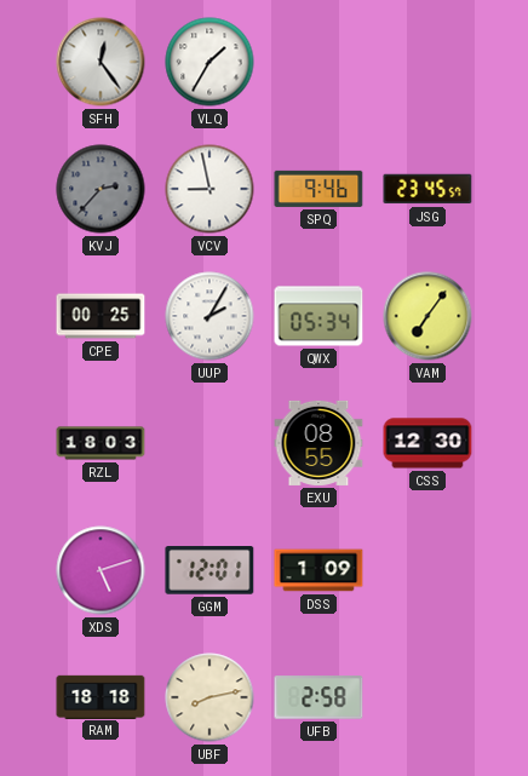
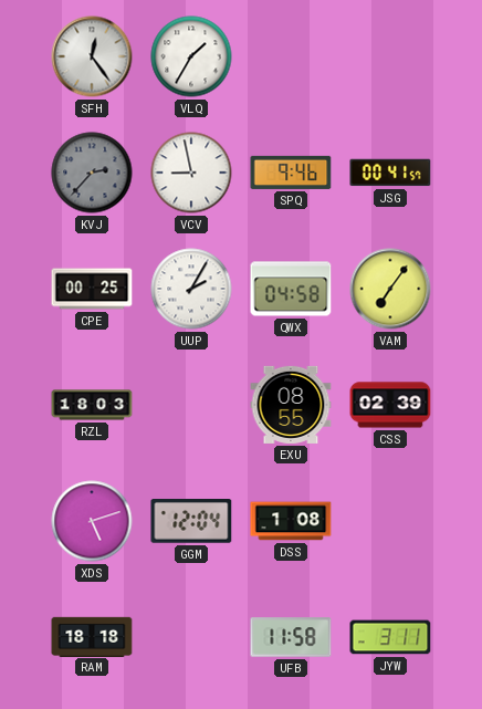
JSG: 23:45 -> 00:41 (390, 173)
QWX: 05:34 -> 04:58 (291, 289)
CSS: 12:30 -> 02:39 (390, 405)
GGM: 12:01 -> 12:04 (191, 522)
DSS: 1:09 -> 1:08 (291, 521)
UBF: 8:13 -> none (210, 697)
UFB: 2:58 -> 11:58 (291, 637)
JYW: none -> 3:11 (390, 637)
